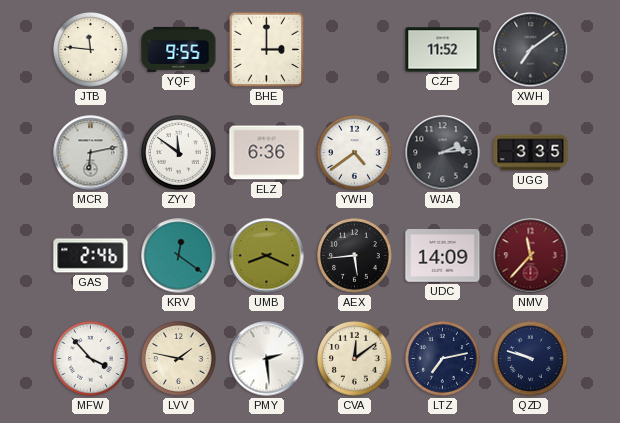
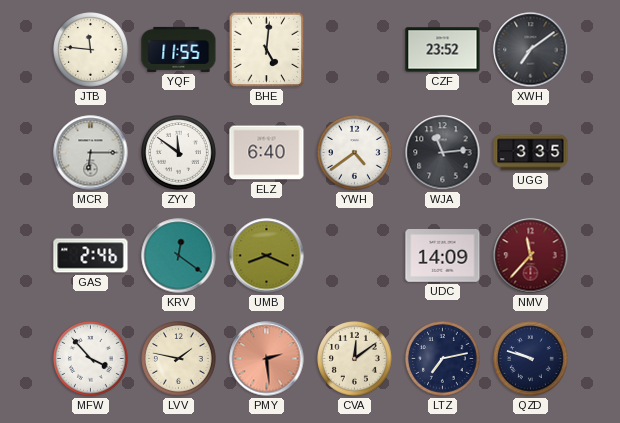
YQF: 9:55 -> 11:55 (179, 49)
BHE: 3:00 -> 5:01 (267, 50)
CZF: 11:52 -> 23:52 (443, 50)
MCR: 6:13 -> 6:15 (91, 153)
ELZ: 6:36 -> 6:40 (267, 153)
WJA: 2:14 -> 11:14 (443, 153)
AEX: 5:44 -> none (355, 256)
PMY dial: white -> salmon (267, 359)
